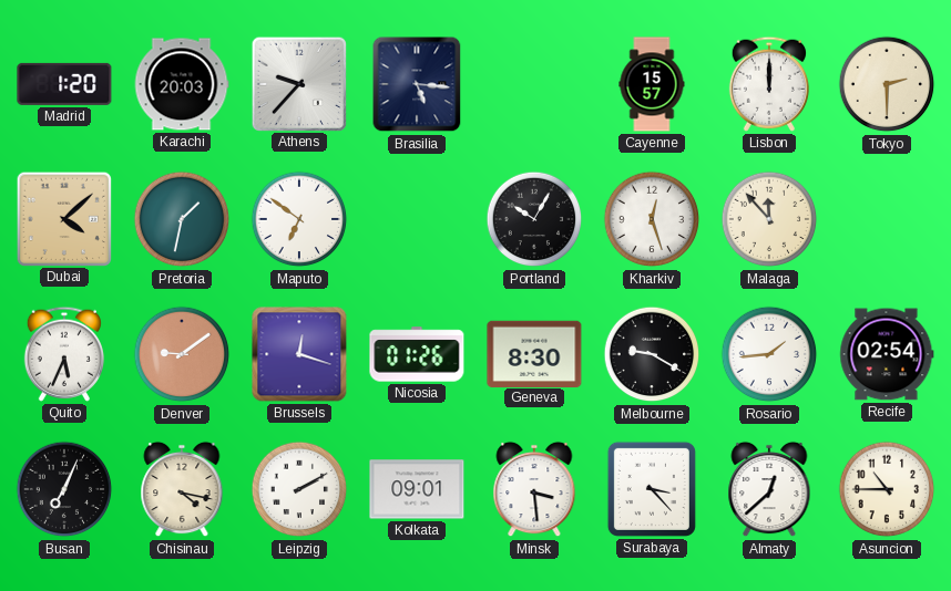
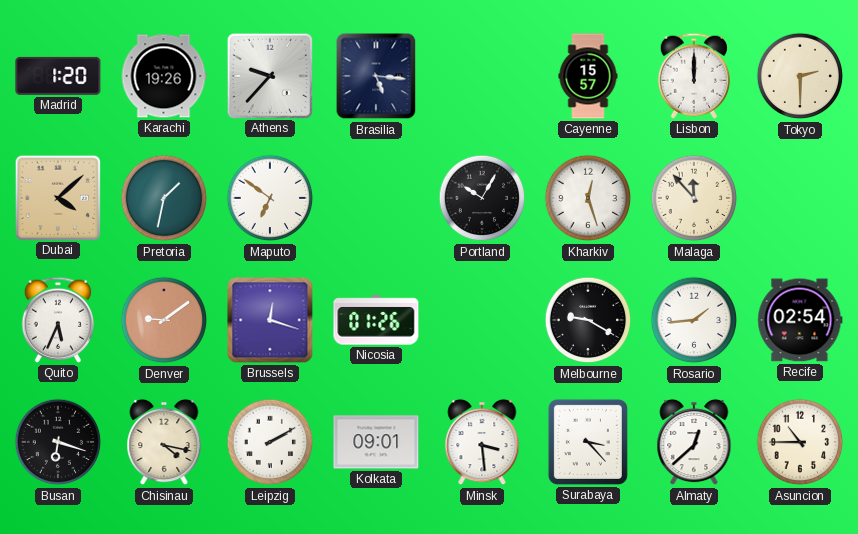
Karachi: 20:03 -> 19:26 (164, 76)
Geneva: 8:30 -> none (534, 353)
Busan: 7:04 -> 6:18 (58, 442)
